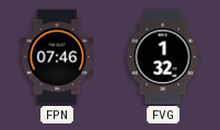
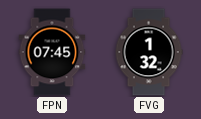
FPN: 07:46 -> 07:45 (52, 52)
